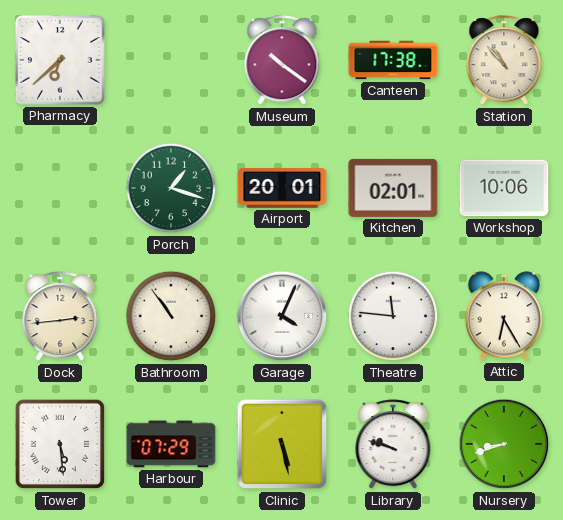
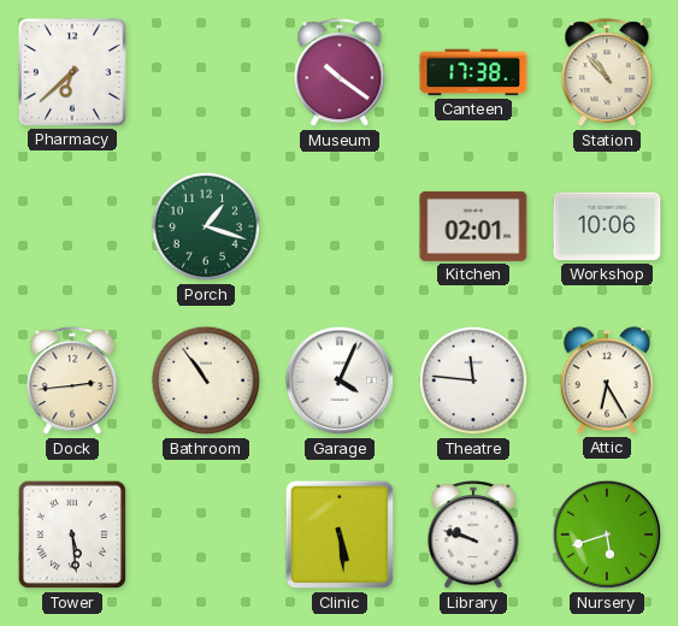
Airport: 20:01 -> none (282, 189)
Harbour: 07:29 -> none (171, 444)
Clinic: 5:28 -> 5:29 (340, 535)
Nursery: 8:42 -> 5:42 (607, 535)
